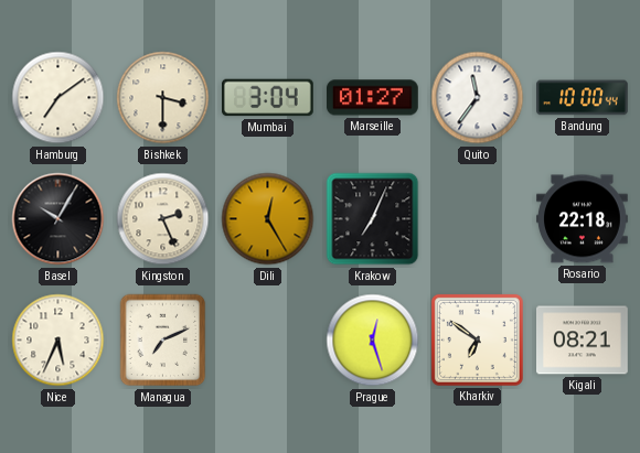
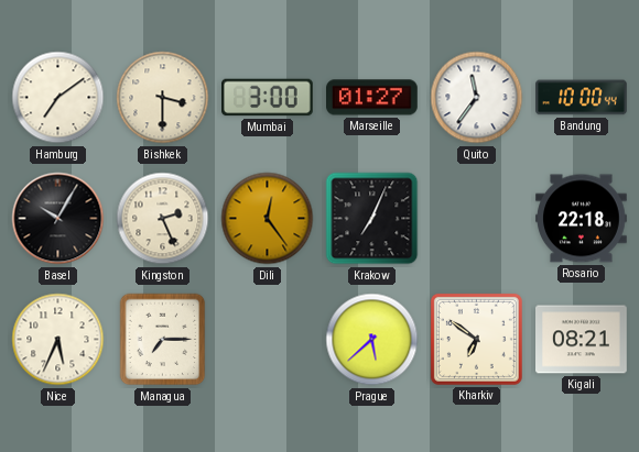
Mumbai: 3:04 -> 3:00 (268, 98)
Dili: 12:25 -> 12:24 (268, 219)
Managua: 7:11 -> 7:15 (163, 340)
Prague: 12:27 -> 5:38 (372, 340)
